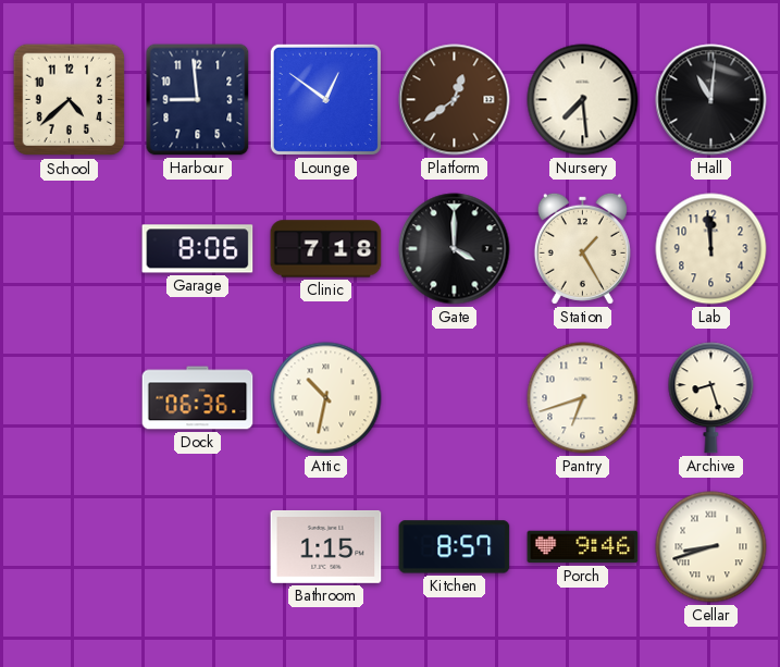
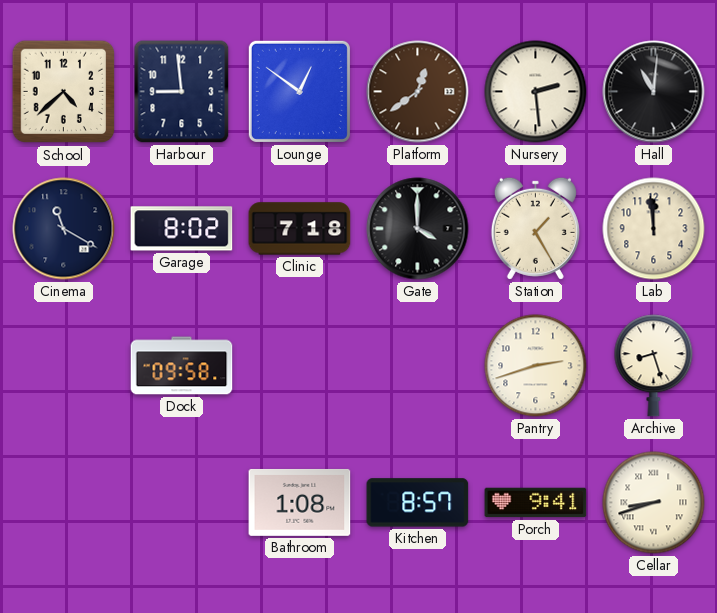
Nursery: 7:29 -> 2:29 (536, 92)
Cinema: none -> 11:20 (64, 229)
Garage: 8:06 -> 8:02 (182, 229)
Dock: 06:36 -> 09:58 (182, 366)
Attic: 10:32 -> none (326, 398)
Pantry: 6:42 -> 2:42 (536, 366)
Bathroom: 1:15 -> 1:08 (300, 502)
Porch: 9:46 -> 9:41 (536, 503)
